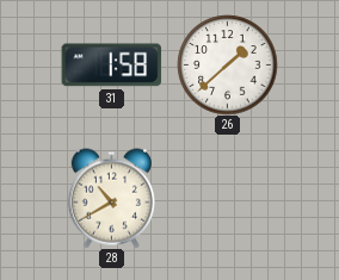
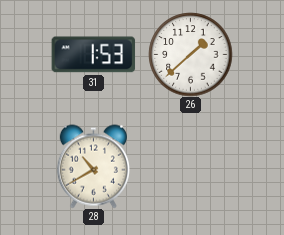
31: 1:58 -> 1:53 (93, 55)
